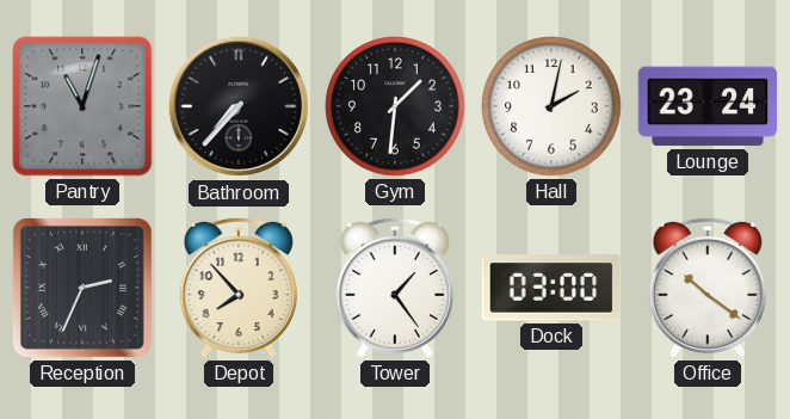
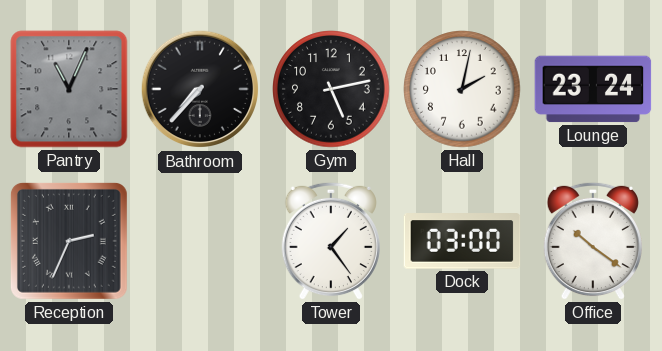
Pantry: 11:03 -> 11:04 (69, 89)
Gym: 1:31 -> 5:13 (331, 89)
Depot: 7:53 -> none (239, 288)
